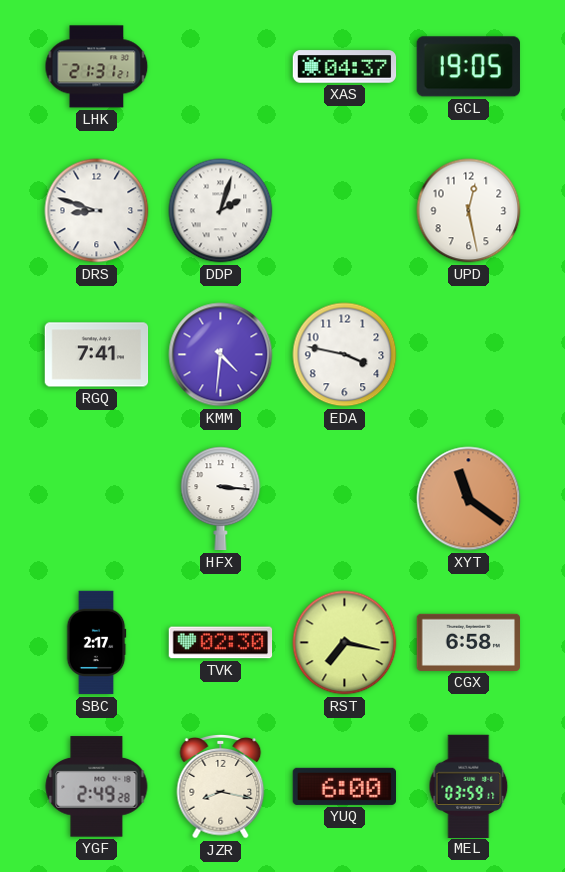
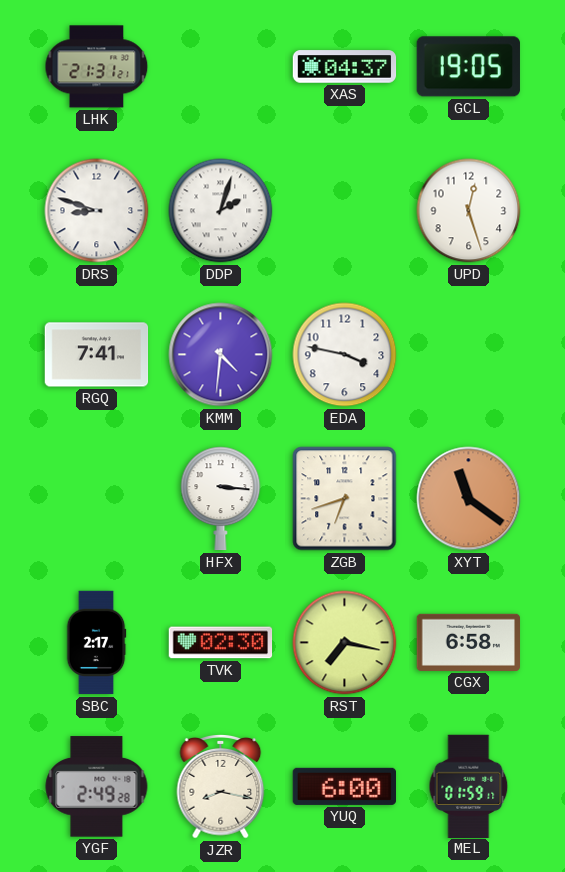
UPD: 12:28 -> 12:27 (469, 211)
ZGB: none -> 6:42 (345, 499)
MEL: 03:59 -> 01:59 (469, 786)
